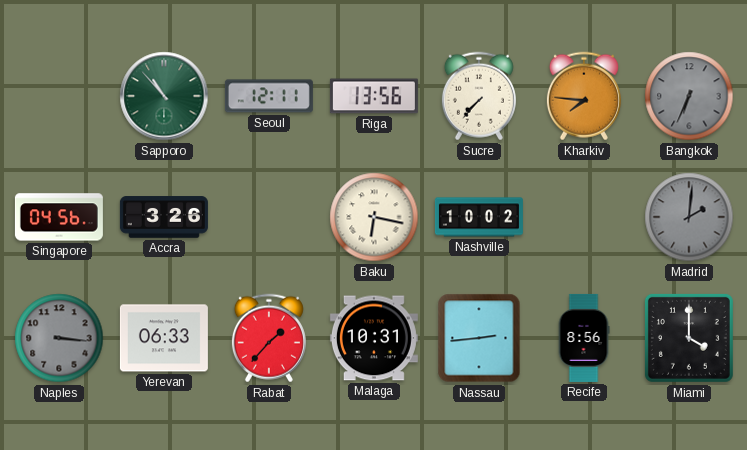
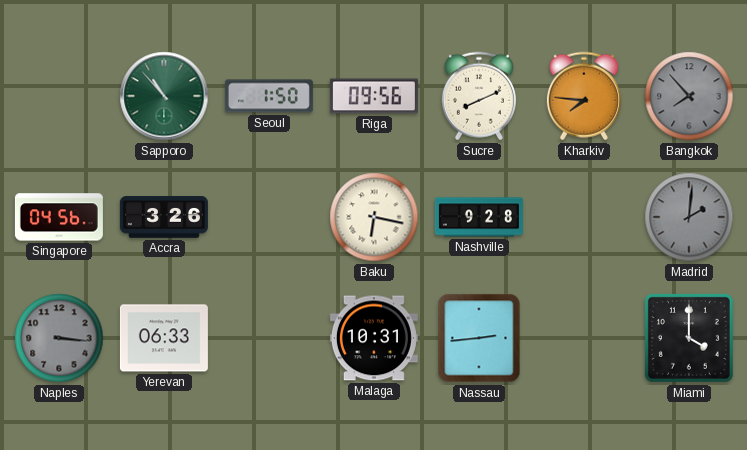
Seoul: 12:11 -> 1:50 (269, 96)
Riga: 13:56 -> 09:56 (374, 96)
Sucre: 7:37 -> 8:11 (479, 96)
Bangkok: 6:34 -> 7:53 (689, 96)
Nashville: 10:02 -> 9:28 (479, 217)
Rabat: 1:37 -> none (269, 338)
Recife: 8:56 -> none (584, 338)
